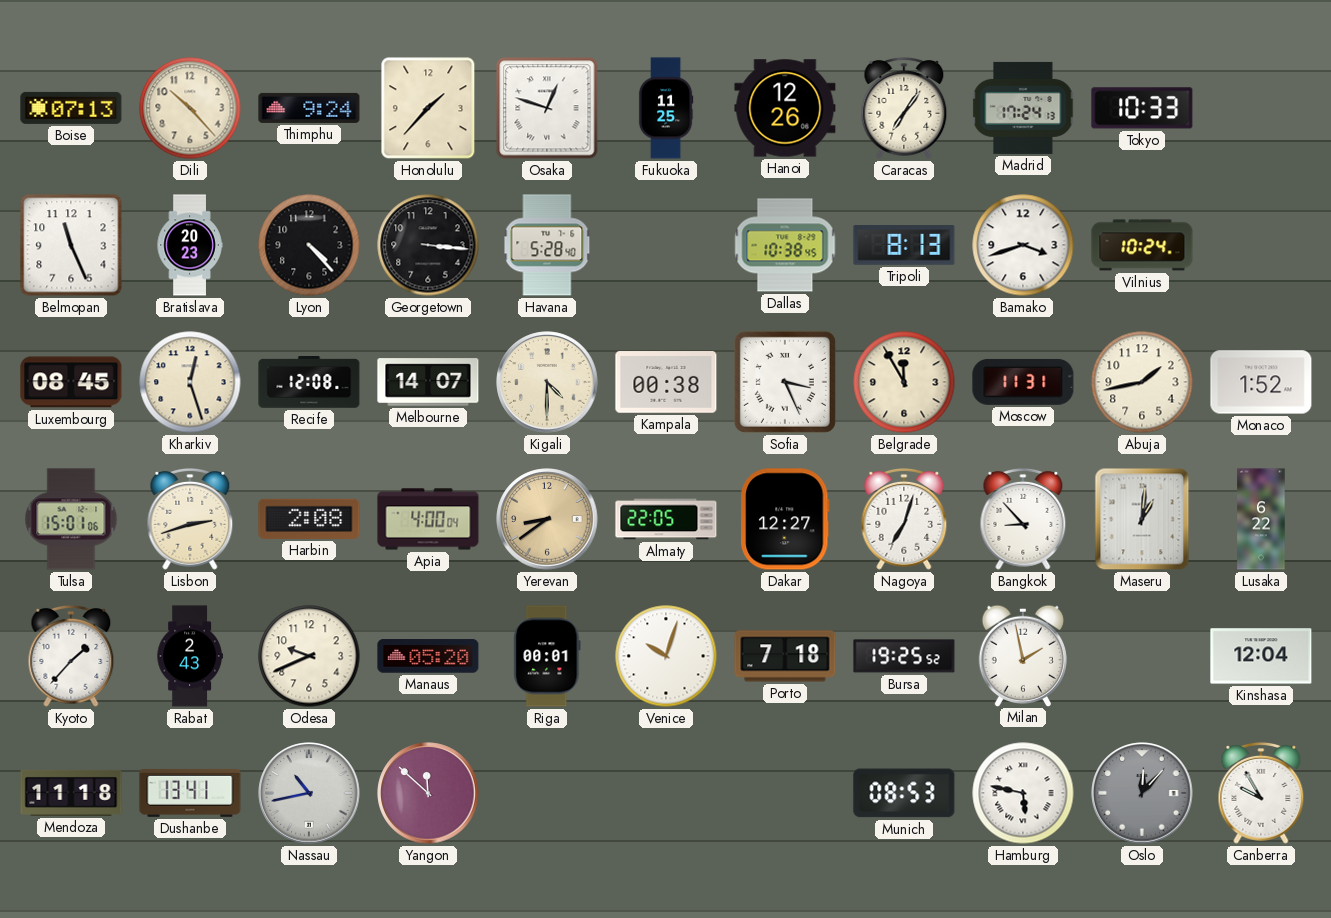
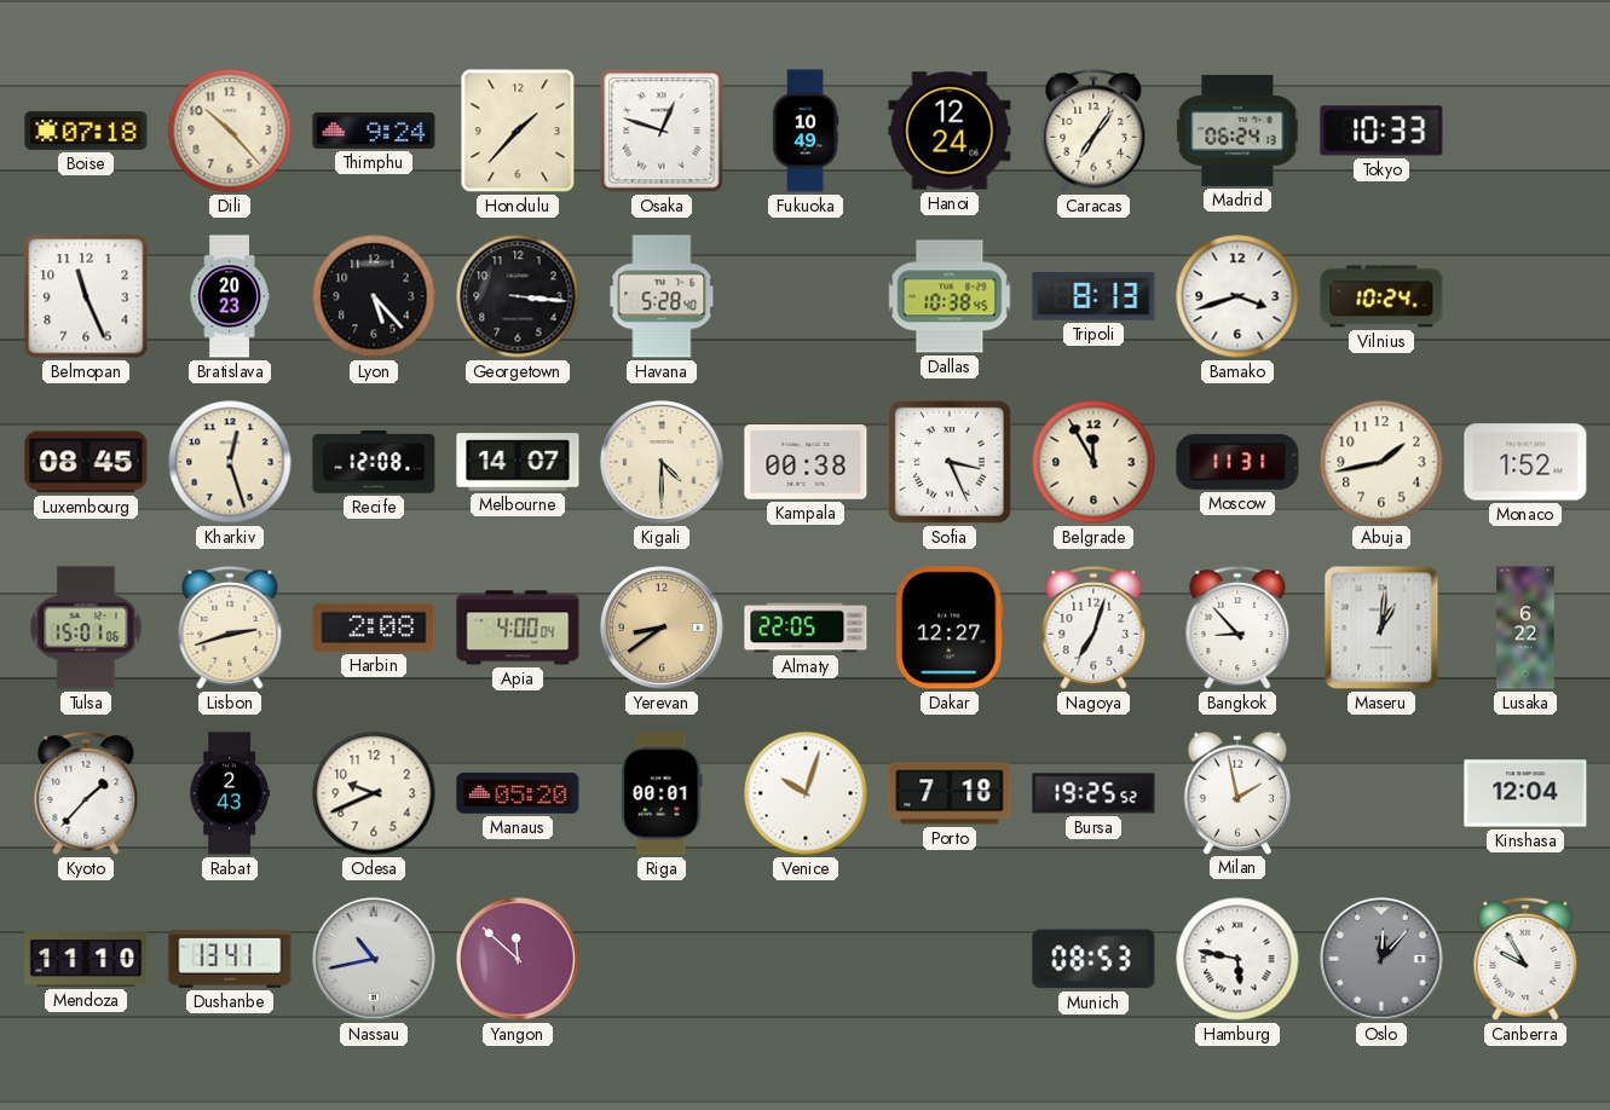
Boise: 07:13 -> 07:18 (86, 131)
Fukuoka: 11:25 -> 10:49 (806, 131)
Hanoi: 12:26 -> 12:24 (950, 131)
Madrid: 17:24 -> 06:24 (1237, 131)
Lyon: 4:23 -> 5:23 (374, 296)
Mendoza: 11:18 -> 11:10 (86, 959)
